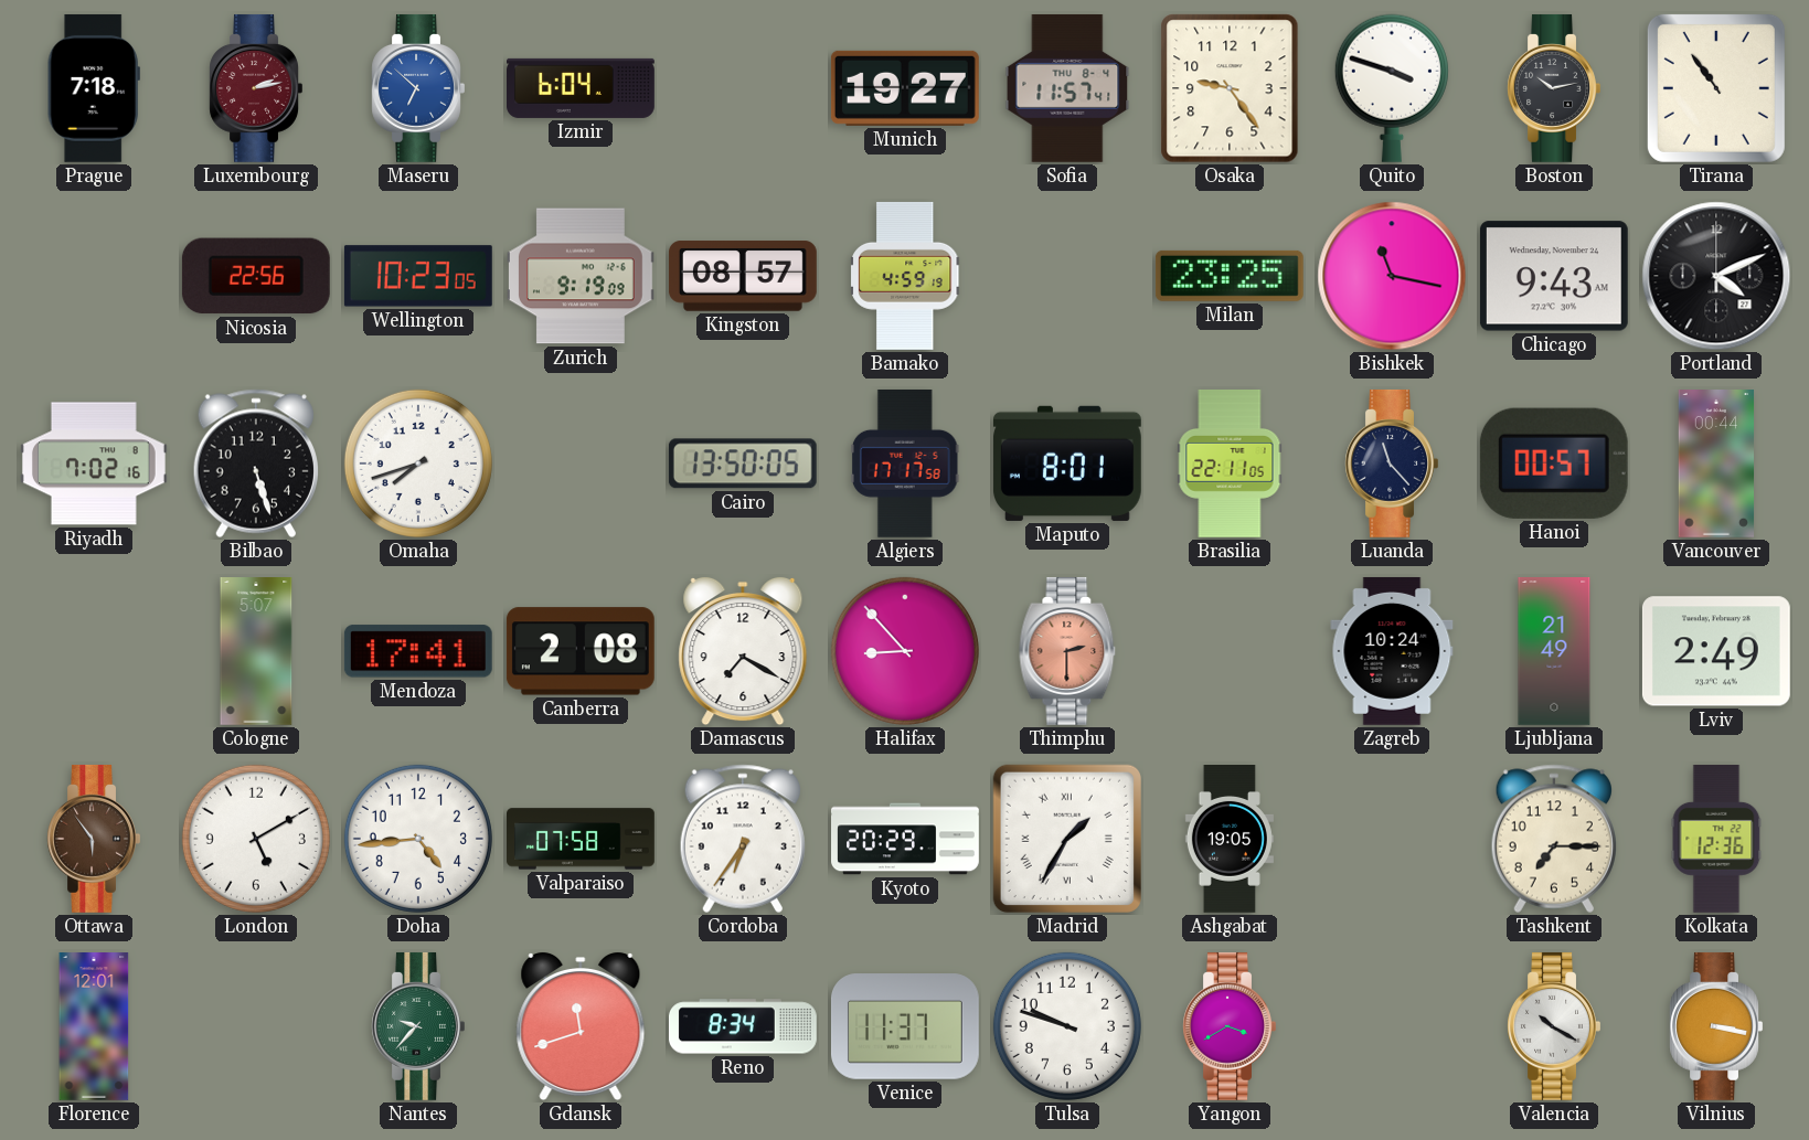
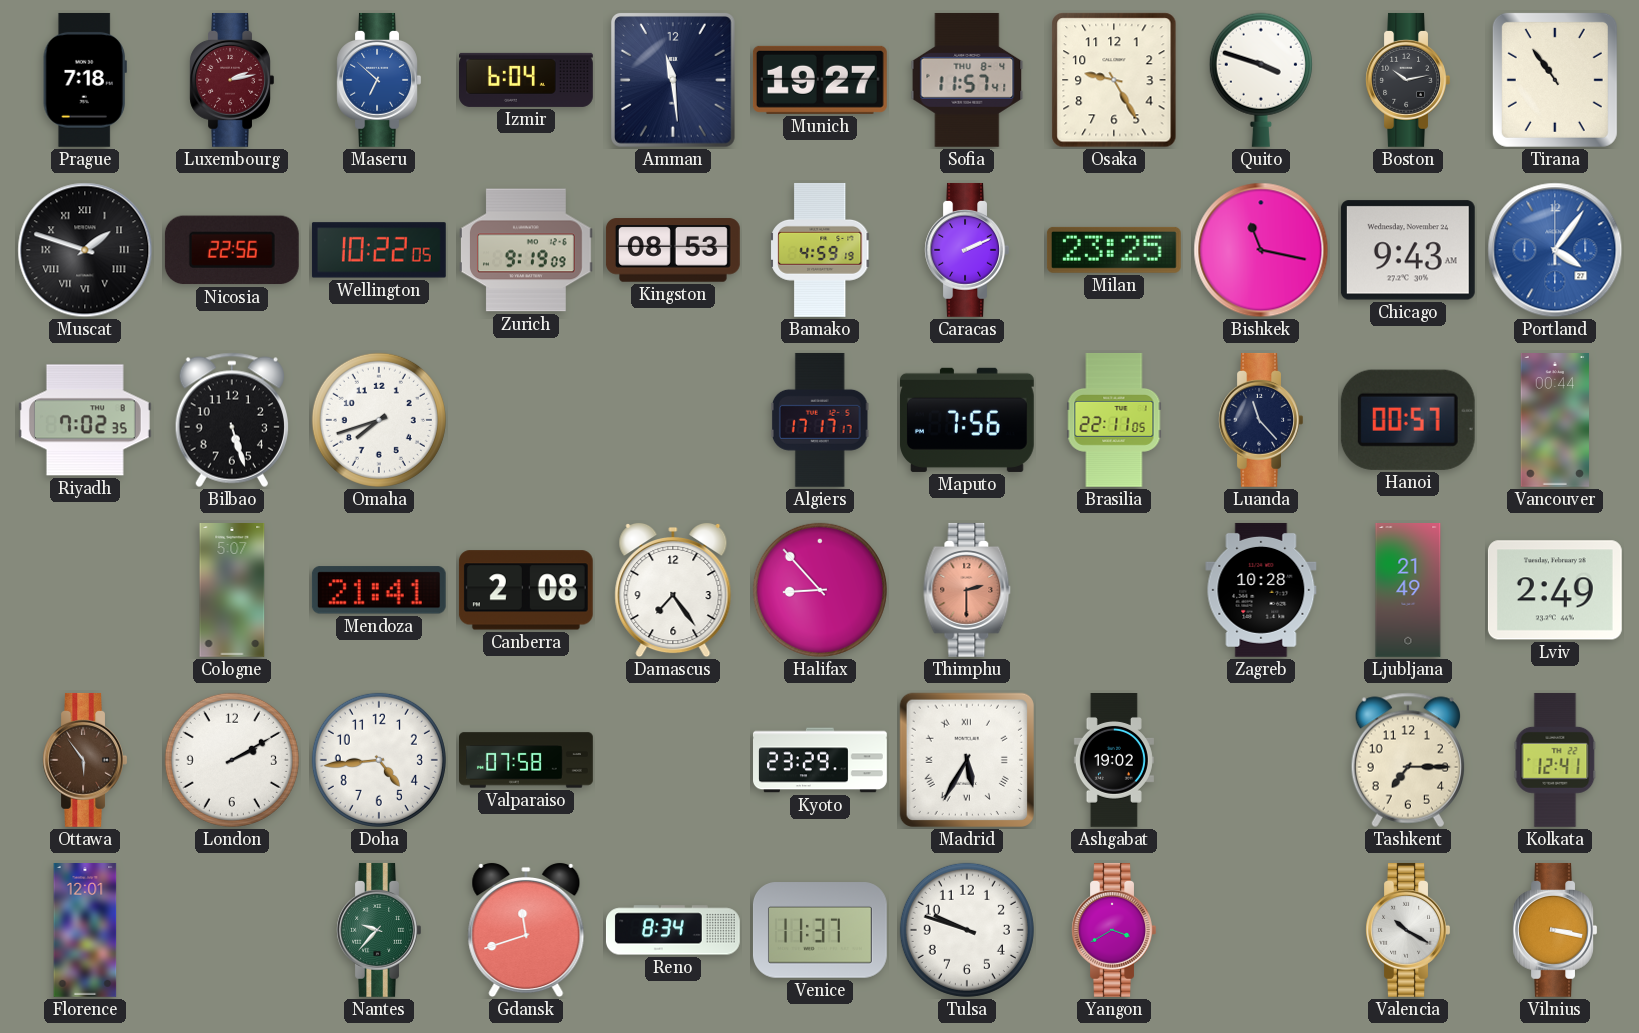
Amman: none -> 11:29 (674, 81)
Osaka: 9:24 -> 9:25 (1114, 80)
Muscat: none -> 1:48 (85, 250)
Wellington: 10:23 -> 10:22 (379, 250)
Kingston: 08:57 -> 08:53 (673, 250)
Caracas: none -> 2:11 (967, 250)
Portland: 4:11 -> 4:06 (1555, 250)
Portland dial: black -> blue (1555, 250)
Riyadh: 7:02:16 -> 7:02:35 (85, 420)
Cairo: 13:50 -> none (743, 464)
Algiers: 17:17:58 -> 17:17:17 (820, 420)
Maputo: 8:01 -> 7:56 (967, 420)
Mendoza: 17:41 -> 21:41 (379, 590)
Damascus: 7:20 -> 7:24 (673, 590)
Zagreb: 10:24 -> 10:28 (1261, 590)
London: 5:10 -> 2:10 (232, 760)
Cordoba: 6:36 -> none (743, 839)
Kyoto: 20:29 -> 23:29 (821, 760)
Madrid: 1:35 -> 5:35 (967, 760)
Ashgabat: 19:05 -> 19:02 (1114, 761)
Kolkata: 12:36 -> 12:41 (1555, 760)
